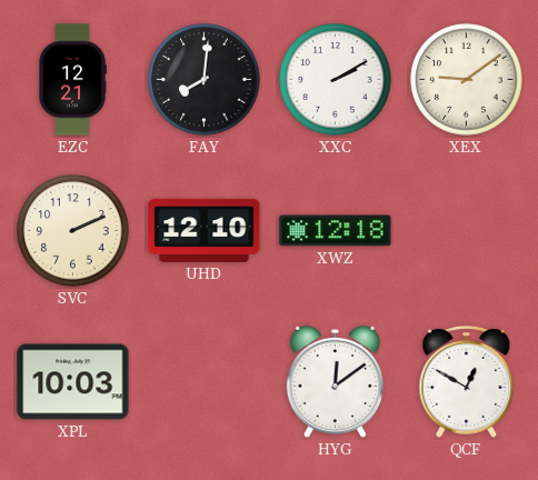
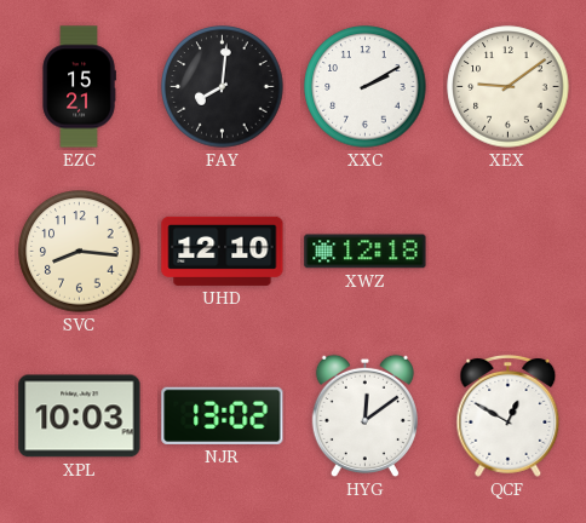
EZC: 12:21 -> 15:21 (79, 87)
SVC: 2:11 -> 8:16 (80, 252)
NJR: none -> 13:02 (223, 415)
